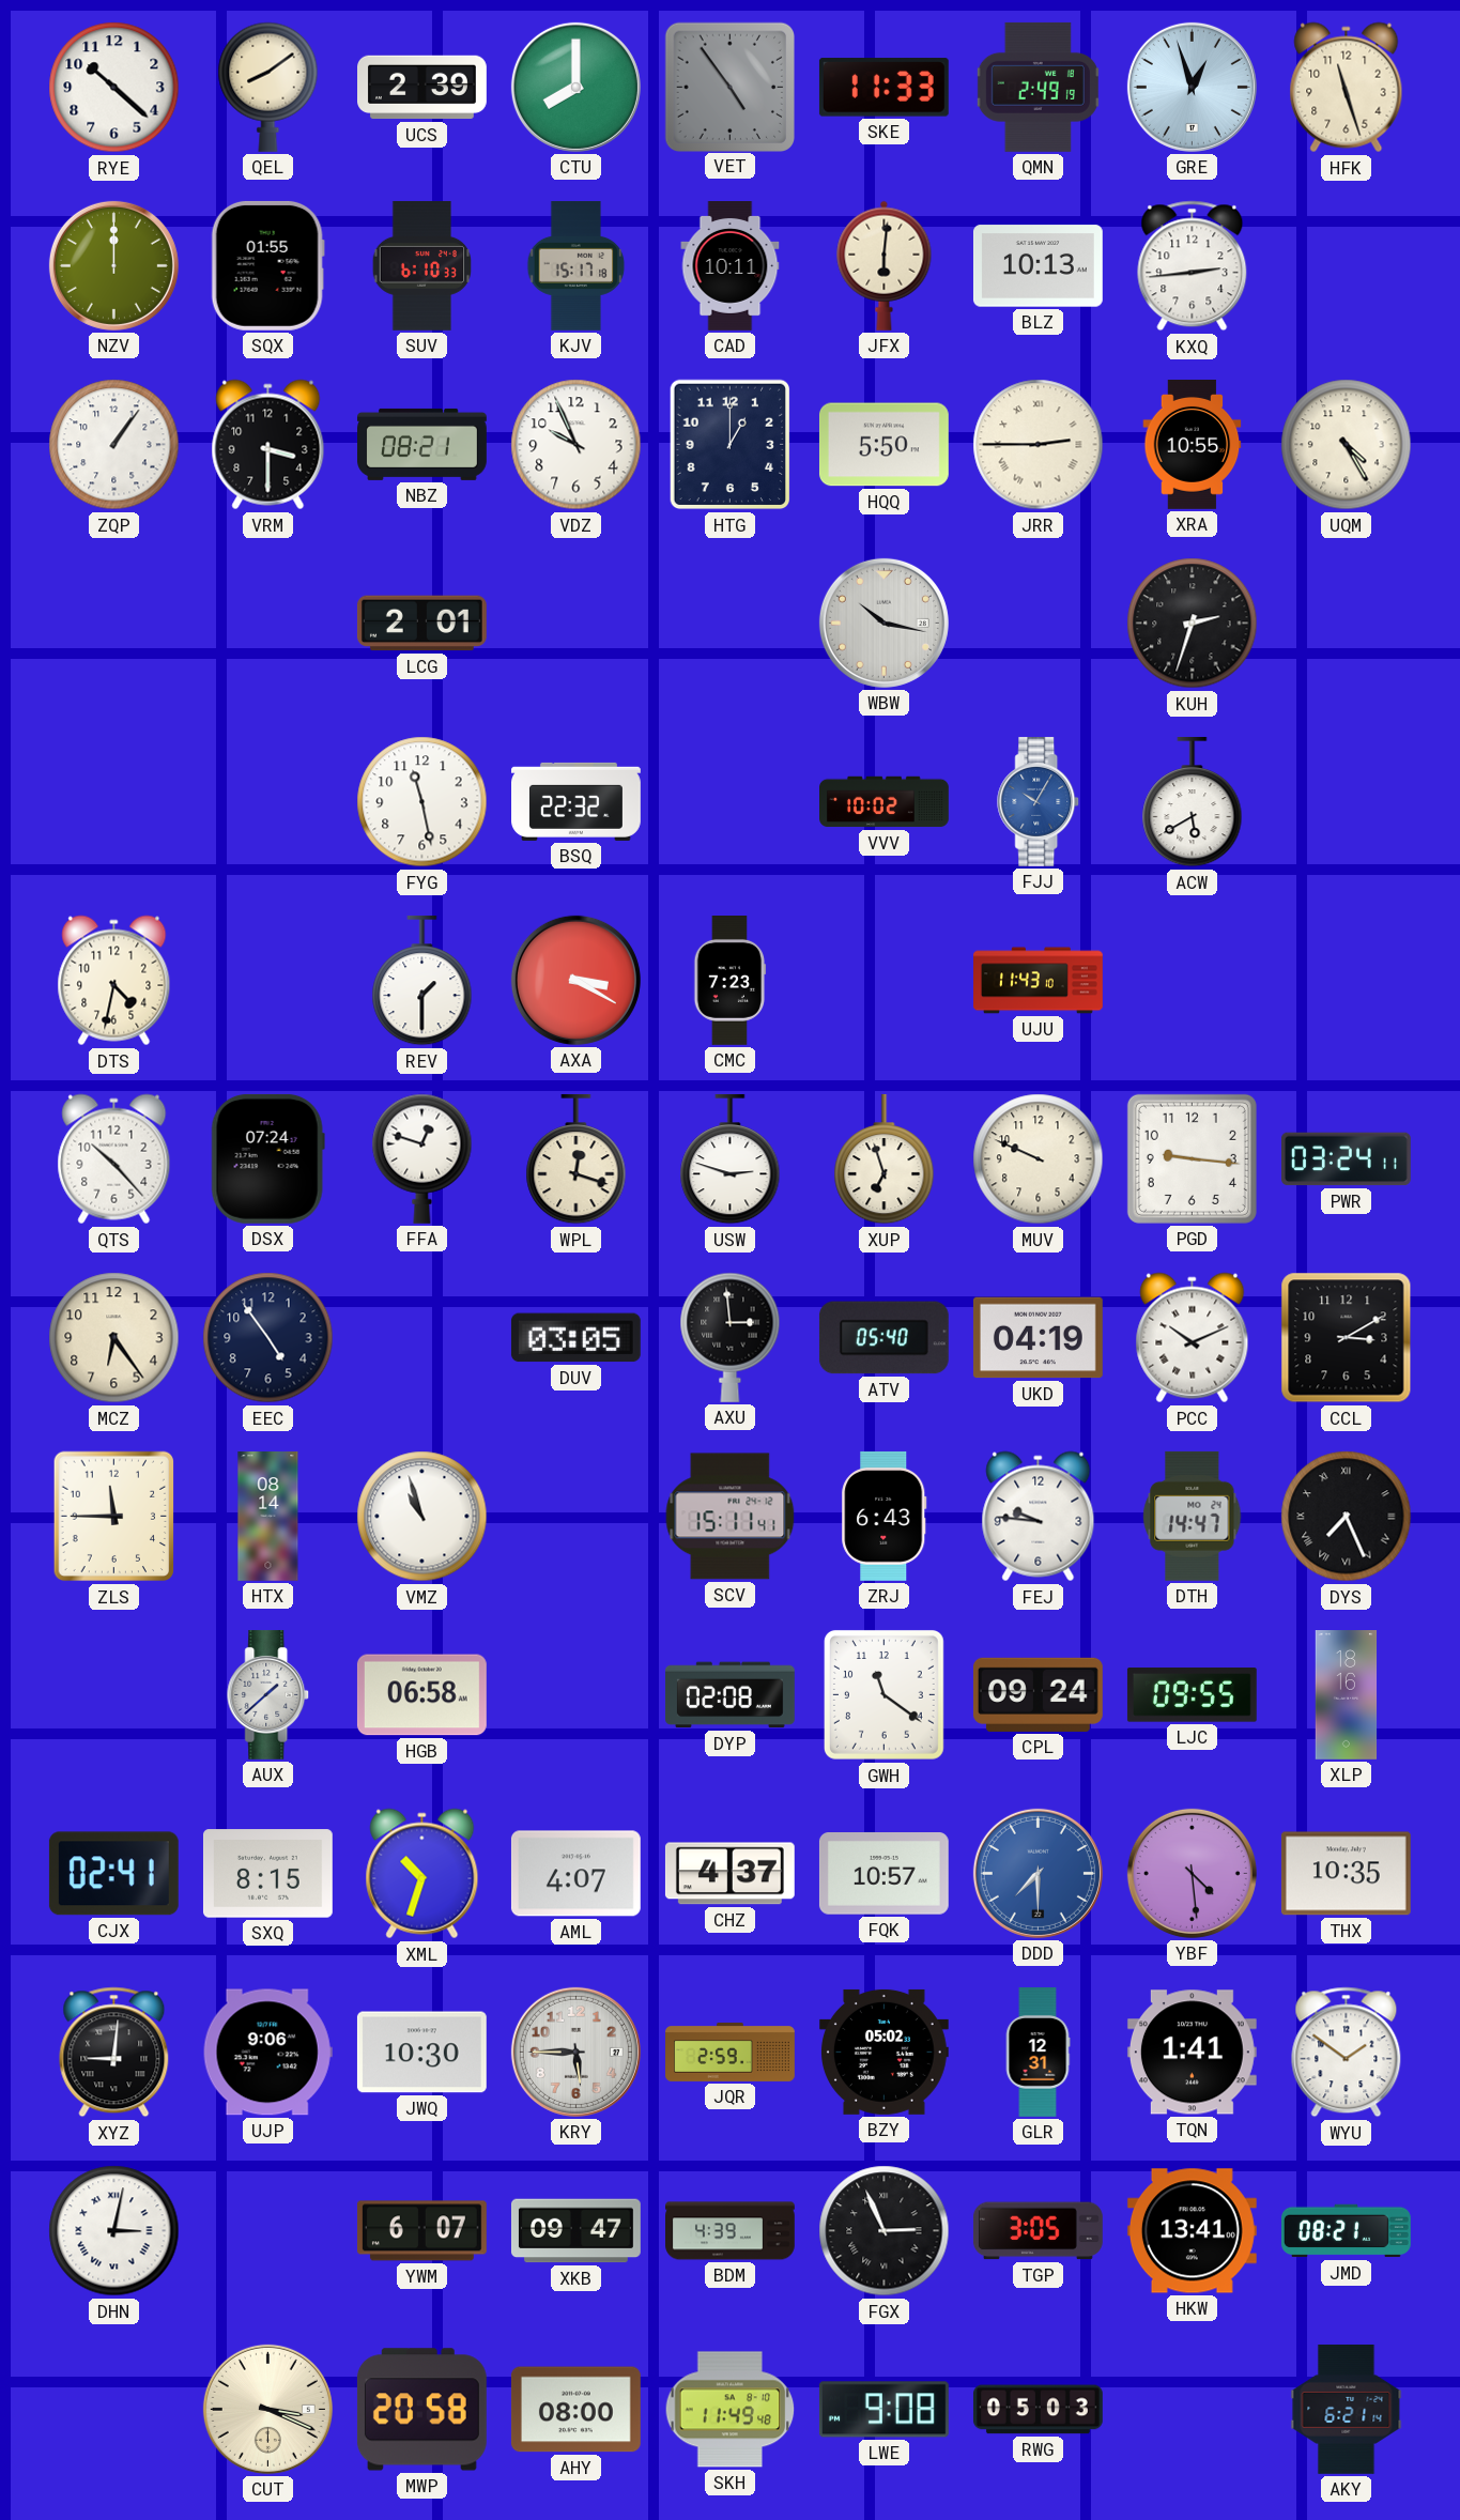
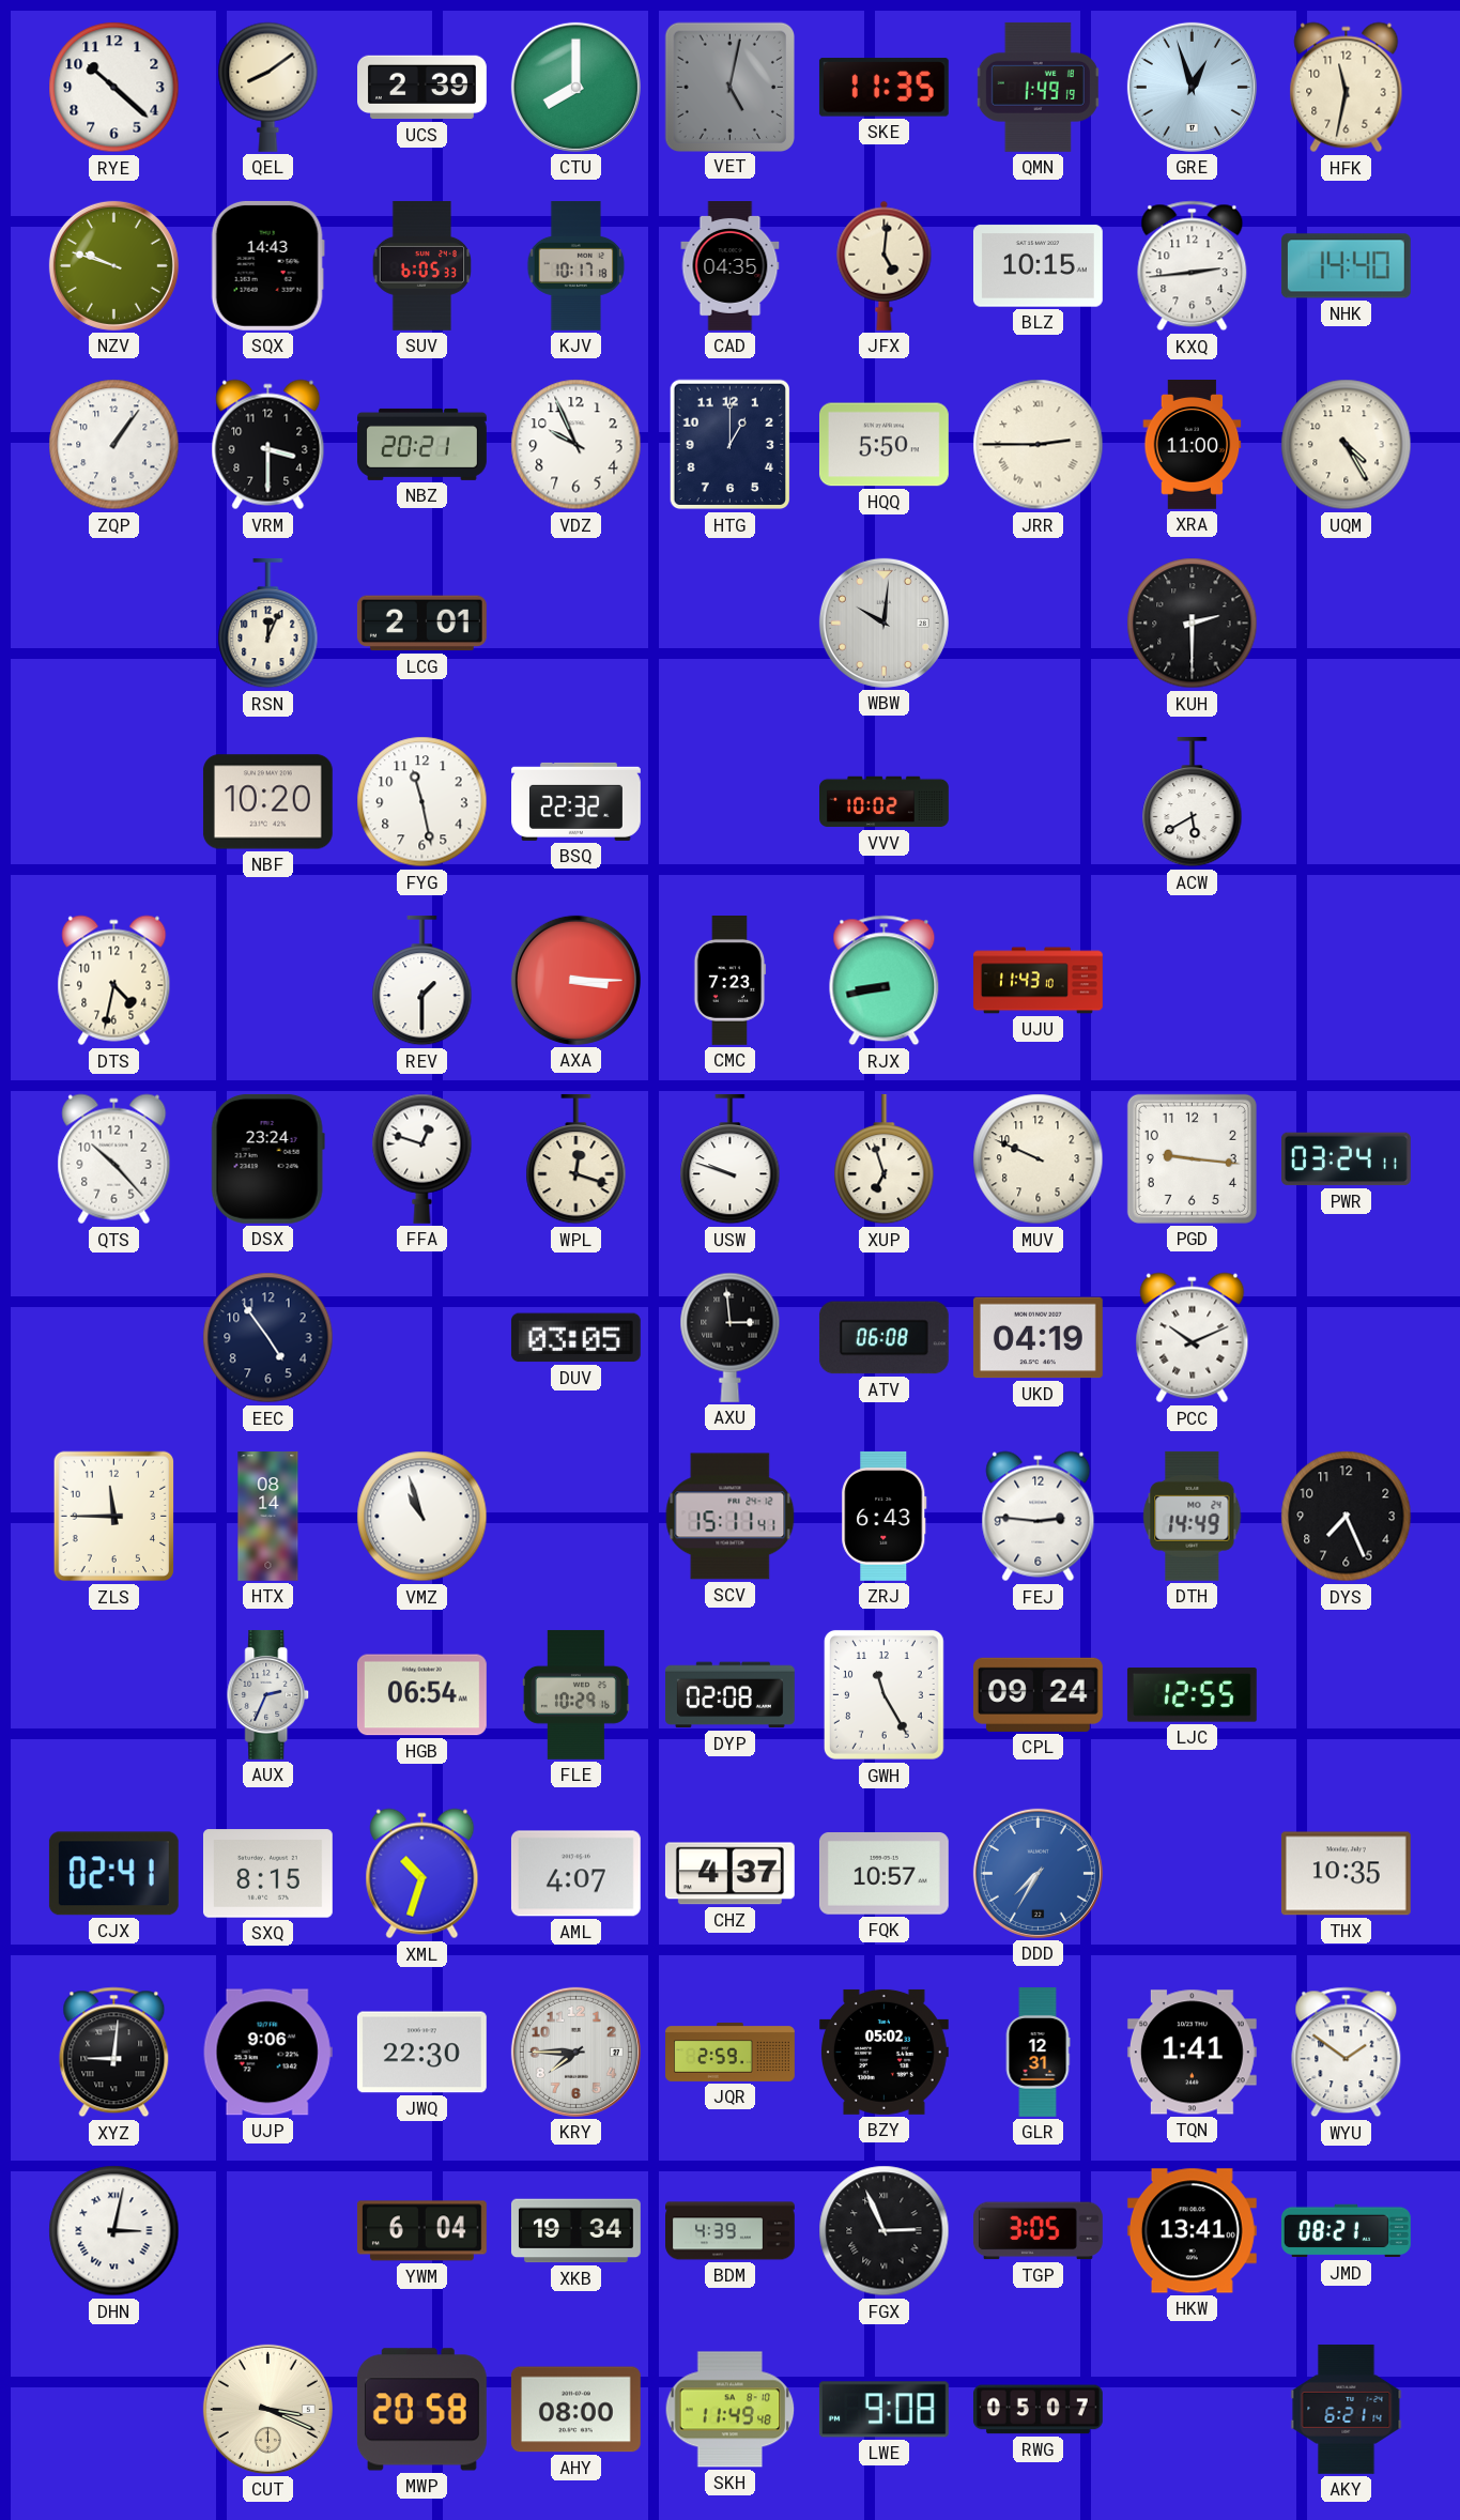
VET: 4:54 -> 5:02 (729, 87)
SKE: 11:33 -> 11:35 (883, 88)
QMN: 2:49 -> 1:49 (1038, 87)
HFK: 11:27 -> 11:32 (1347, 88)
NZV: 12:00 -> 9:48 (113, 265)
SQX: 01:55 -> 14:43 (267, 265)
SUV: 6:10 -> 6:05 (422, 265)
KJV: 15:17 -> 10:17 (577, 266)
CAD: 10:11 -> 04:35 (731, 266)
JFX: 6:01 -> 5:01 (885, 265)
BLZ: 10:13 -> 10:15 (1038, 266)
NHK: none -> 14:40 (1346, 266)
NBZ: 08:21 -> 20:21 (422, 444)
XRA: 10:55 -> 11:00 (1193, 444)
RSN: none -> 12:04 (268, 624)
WBW: 10:17 -> 10:01 (883, 623)
KUH: 2:33 -> 2:30 (1193, 624)
NBF: none -> 10:20 (267, 802)
FJJ: 10:05 -> none (1039, 801)
AXA: 3:20 -> 3:15 (575, 980)
RJX: none -> 8:43 (885, 981)
DSX: 07:24 -> 23:24 (267, 1158)
USW: 2:48 -> 9:48 (731, 1159)
MCZ: 6:24 -> none (114, 1338)
ATV: 05:40 -> 06:08 (883, 1338)
CCL: 3:10 -> none (1347, 1338)
FEJ: 9:46 -> 2:46 (1039, 1517)
DTH: 14:47 -> 14:49 (1193, 1516)
DYS numerals: Roman -> Arabic (1347, 1517)
AUX: 1:38 -> 2:34 (268, 1694)
HGB: 06:58 -> 06:54 (421, 1695)
FLE: none -> 10:29 (575, 1694)
GWH: 11:21 -> 11:25 (883, 1694)
LJC: 09:55 -> 12:55 (1192, 1695)
XLP: 18:16 -> none (1347, 1695)
DDD: 7:30 -> 7:35 (1038, 1873)
YBF: 4:29 -> none (1192, 1873)
JWQ: 10:30 -> 22:30 (421, 2053)
KRY: 5:45 -> 7:45 (575, 2052)
YWM: 6:07 -> 6:04 (421, 2231)
XKB: 09:47 -> 19:34 (575, 2231)
RWG: 05:03 -> 05:07 (1038, 2410)
